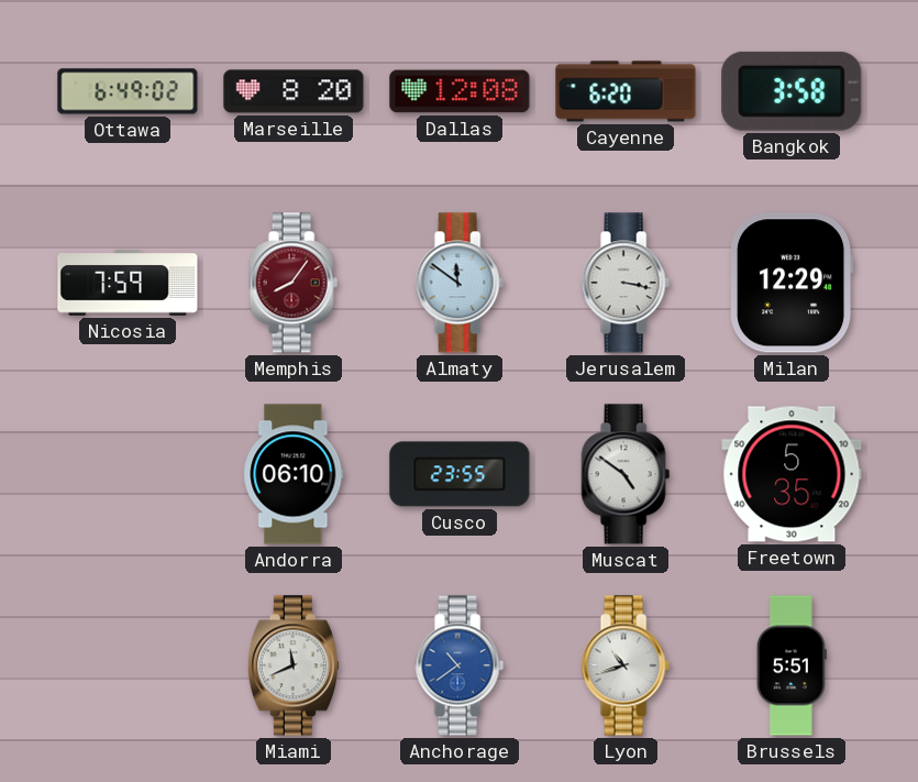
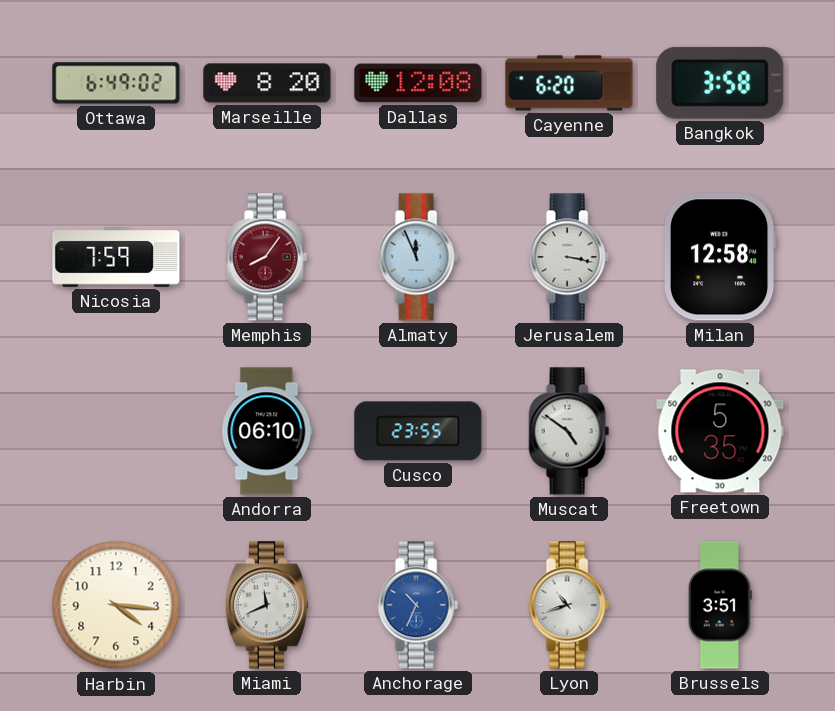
Almaty: 11:51 -> 11:56 (418, 257)
Milan: 12:29 -> 12:58 (720, 257)
Harbin: none -> 4:16 (116, 605)
Anchorage: 10:39 -> 10:34 (418, 605)
Brussels: 5:51 -> 3:51 (720, 605)
